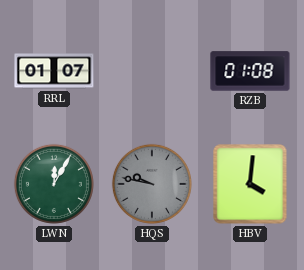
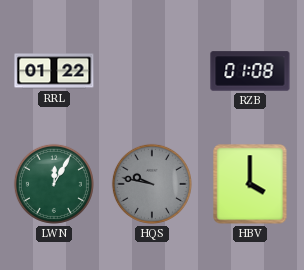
RRL: 01:07 -> 01:22 (54, 71)
HBV: 4:01 -> 4:00 (250, 184)
